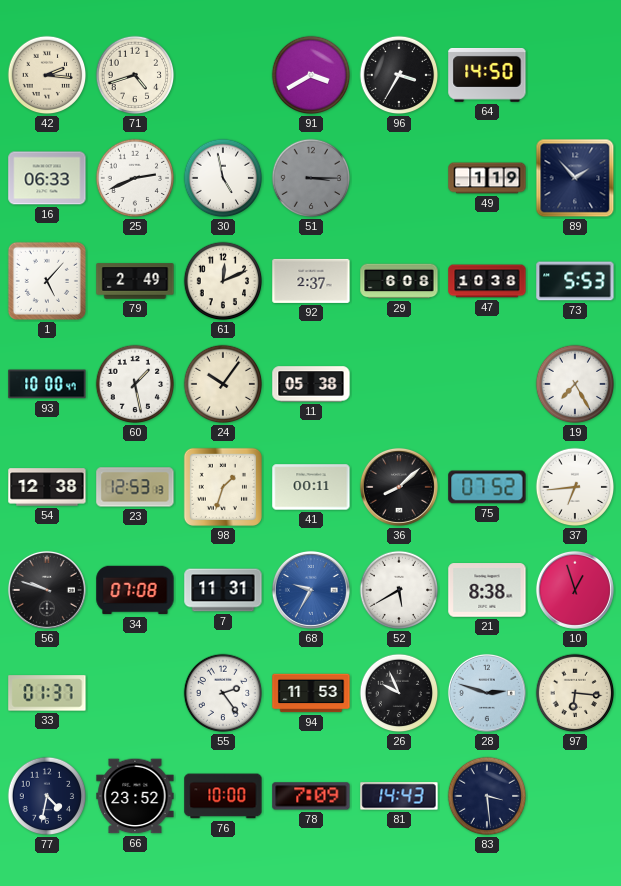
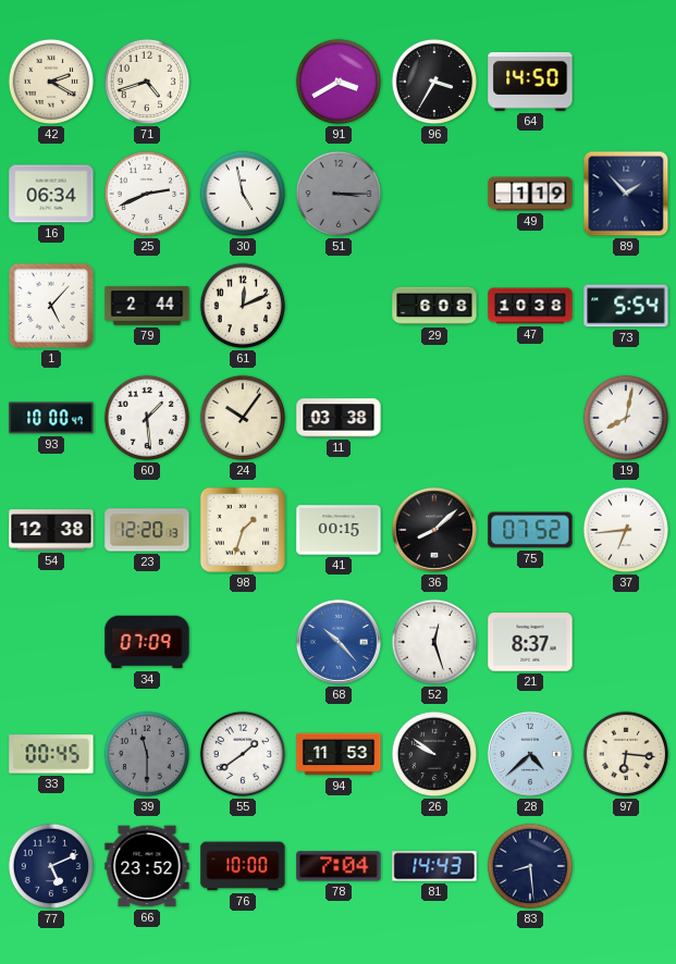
42: 2:16 -> 2:20 (51, 82)
16: 06:33 -> 06:34 (51, 194)
79: 2:49 -> 2:44 (147, 306)
92: 2:37 -> none (311, 281)
73: 5:53 -> 5:54 (626, 306)
60: 1:28 -> 1:29 (147, 418)
11: 05:38 -> 03:38 (339, 418)
19: 7:25 -> 8:02 (626, 418)
23: 12:53 -> 12:20 (147, 530)
41: 00:11 -> 00:15 (339, 530)
56: 9:48 -> none (47, 590)
34: 07:08 -> 07:09 (147, 642)
7: 11:31 -> none (223, 590)
68: 9:35 -> 10:23 (339, 642)
52: 5:40 -> 12:27 (434, 642)
21: 8:38 -> 8:37 (530, 642)
10: 12:57 -> none (575, 590)
33: 01:37 -> 00:45 (51, 754)
39: none -> 11:30 (147, 754)
55: 2:24 -> 1:39 (243, 754)
26: 9:56 -> 9:51 (434, 754)
28: 2:48 -> 4:38 (530, 754)
77: 4:32 -> 5:11 (51, 866)
78: 7:09 -> 7:04 (339, 866)
83: 3:29 -> 8:29 (530, 866)
